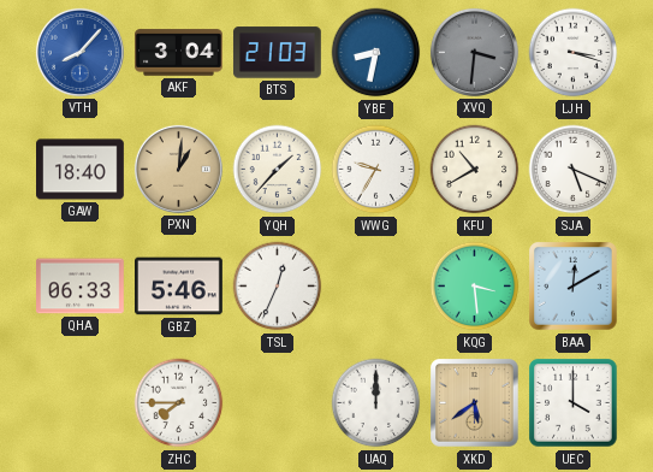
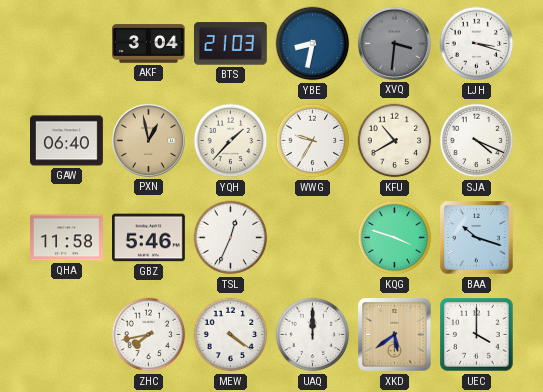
VTH: 8:07 -> none (79, 52)
GAW: 18:40 -> 06:40 (67, 141)
PXN: 1:01 -> 12:58 (148, 140)
SJA: 5:19 -> 4:19 (477, 141)
QHA: 06:33 -> 11:58 (67, 238)
KQG: 3:29 -> 3:48 (395, 238)
BAA: 12:10 -> 10:18 (477, 238)
ZHC: 7:45 -> 7:43 (149, 335)
MEW: none -> 4:21 (231, 335)
